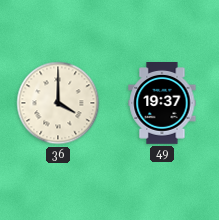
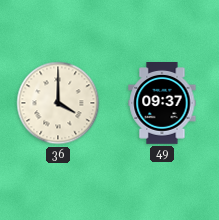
49: 19:37 -> 09:37 (162, 104)
